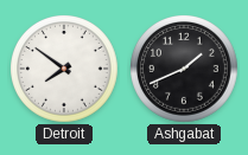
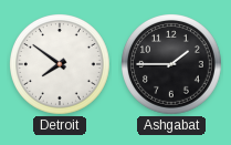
Ashgabat: 1:41 -> 1:45 (172, 65)
